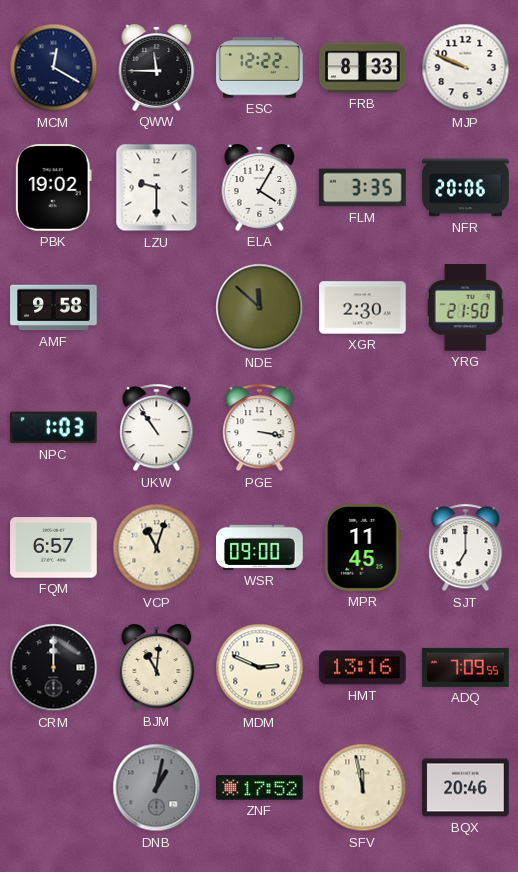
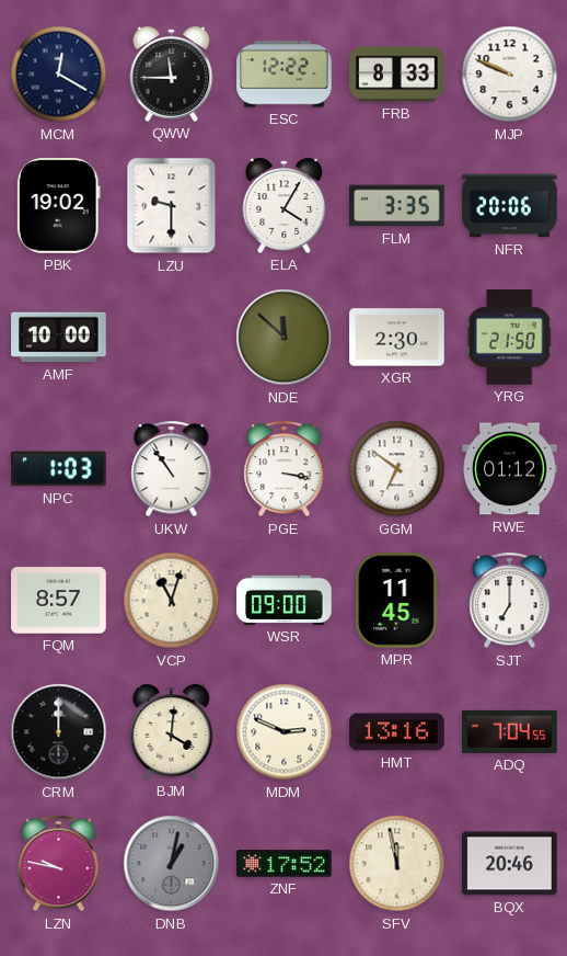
AMF: 9:58 -> 10:00 (59, 338)
GGM: none -> 6:51 (397, 469)
RWE: none -> 01:12 (510, 469)
FQM: 6:57 -> 8:57 (59, 601)
BJM: 11:01 -> 4:01 (172, 731)
ADQ: 7:09 -> 7:04 (510, 731)
LZN: none -> 9:47 (59, 864)
